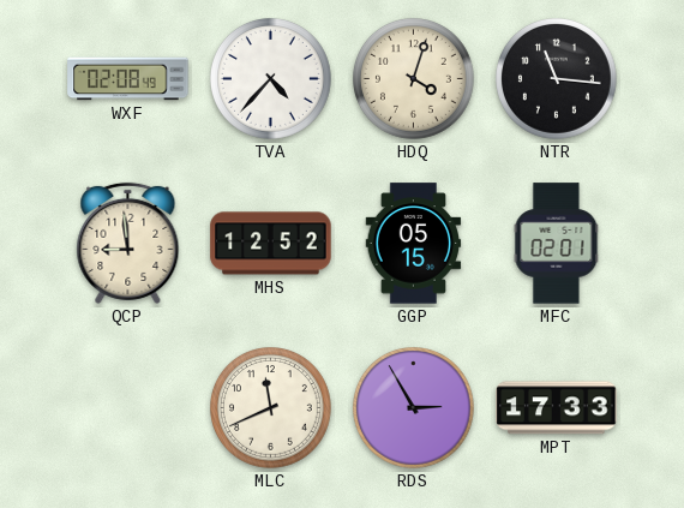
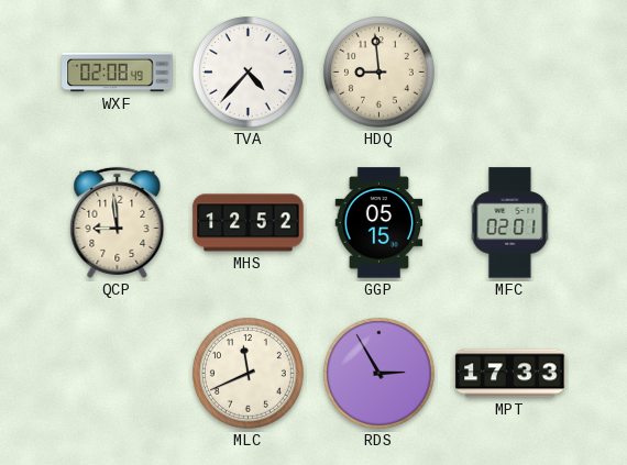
HDQ: 4:03 -> 8:59 (380, 73)
NTR: 11:16 -> none (557, 79)
